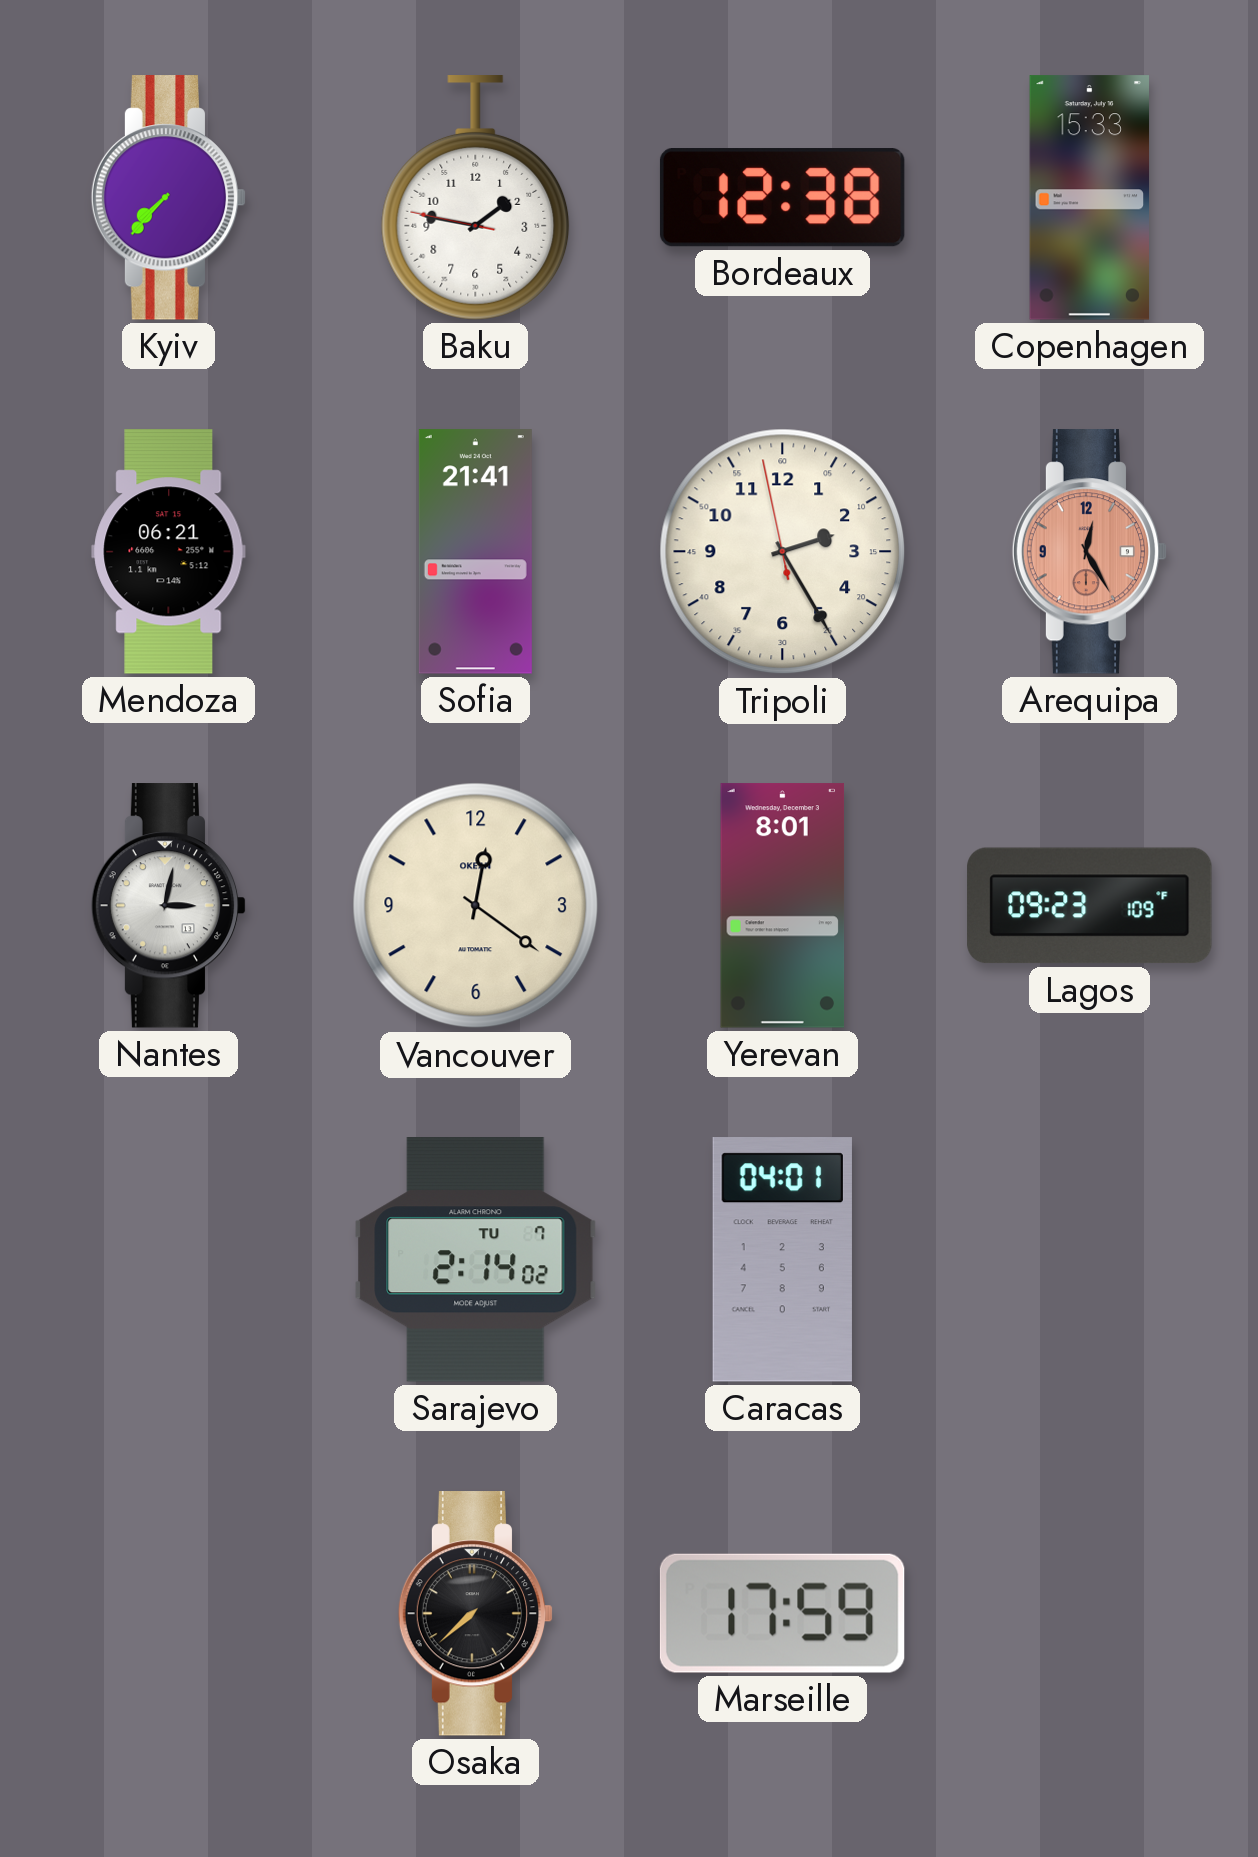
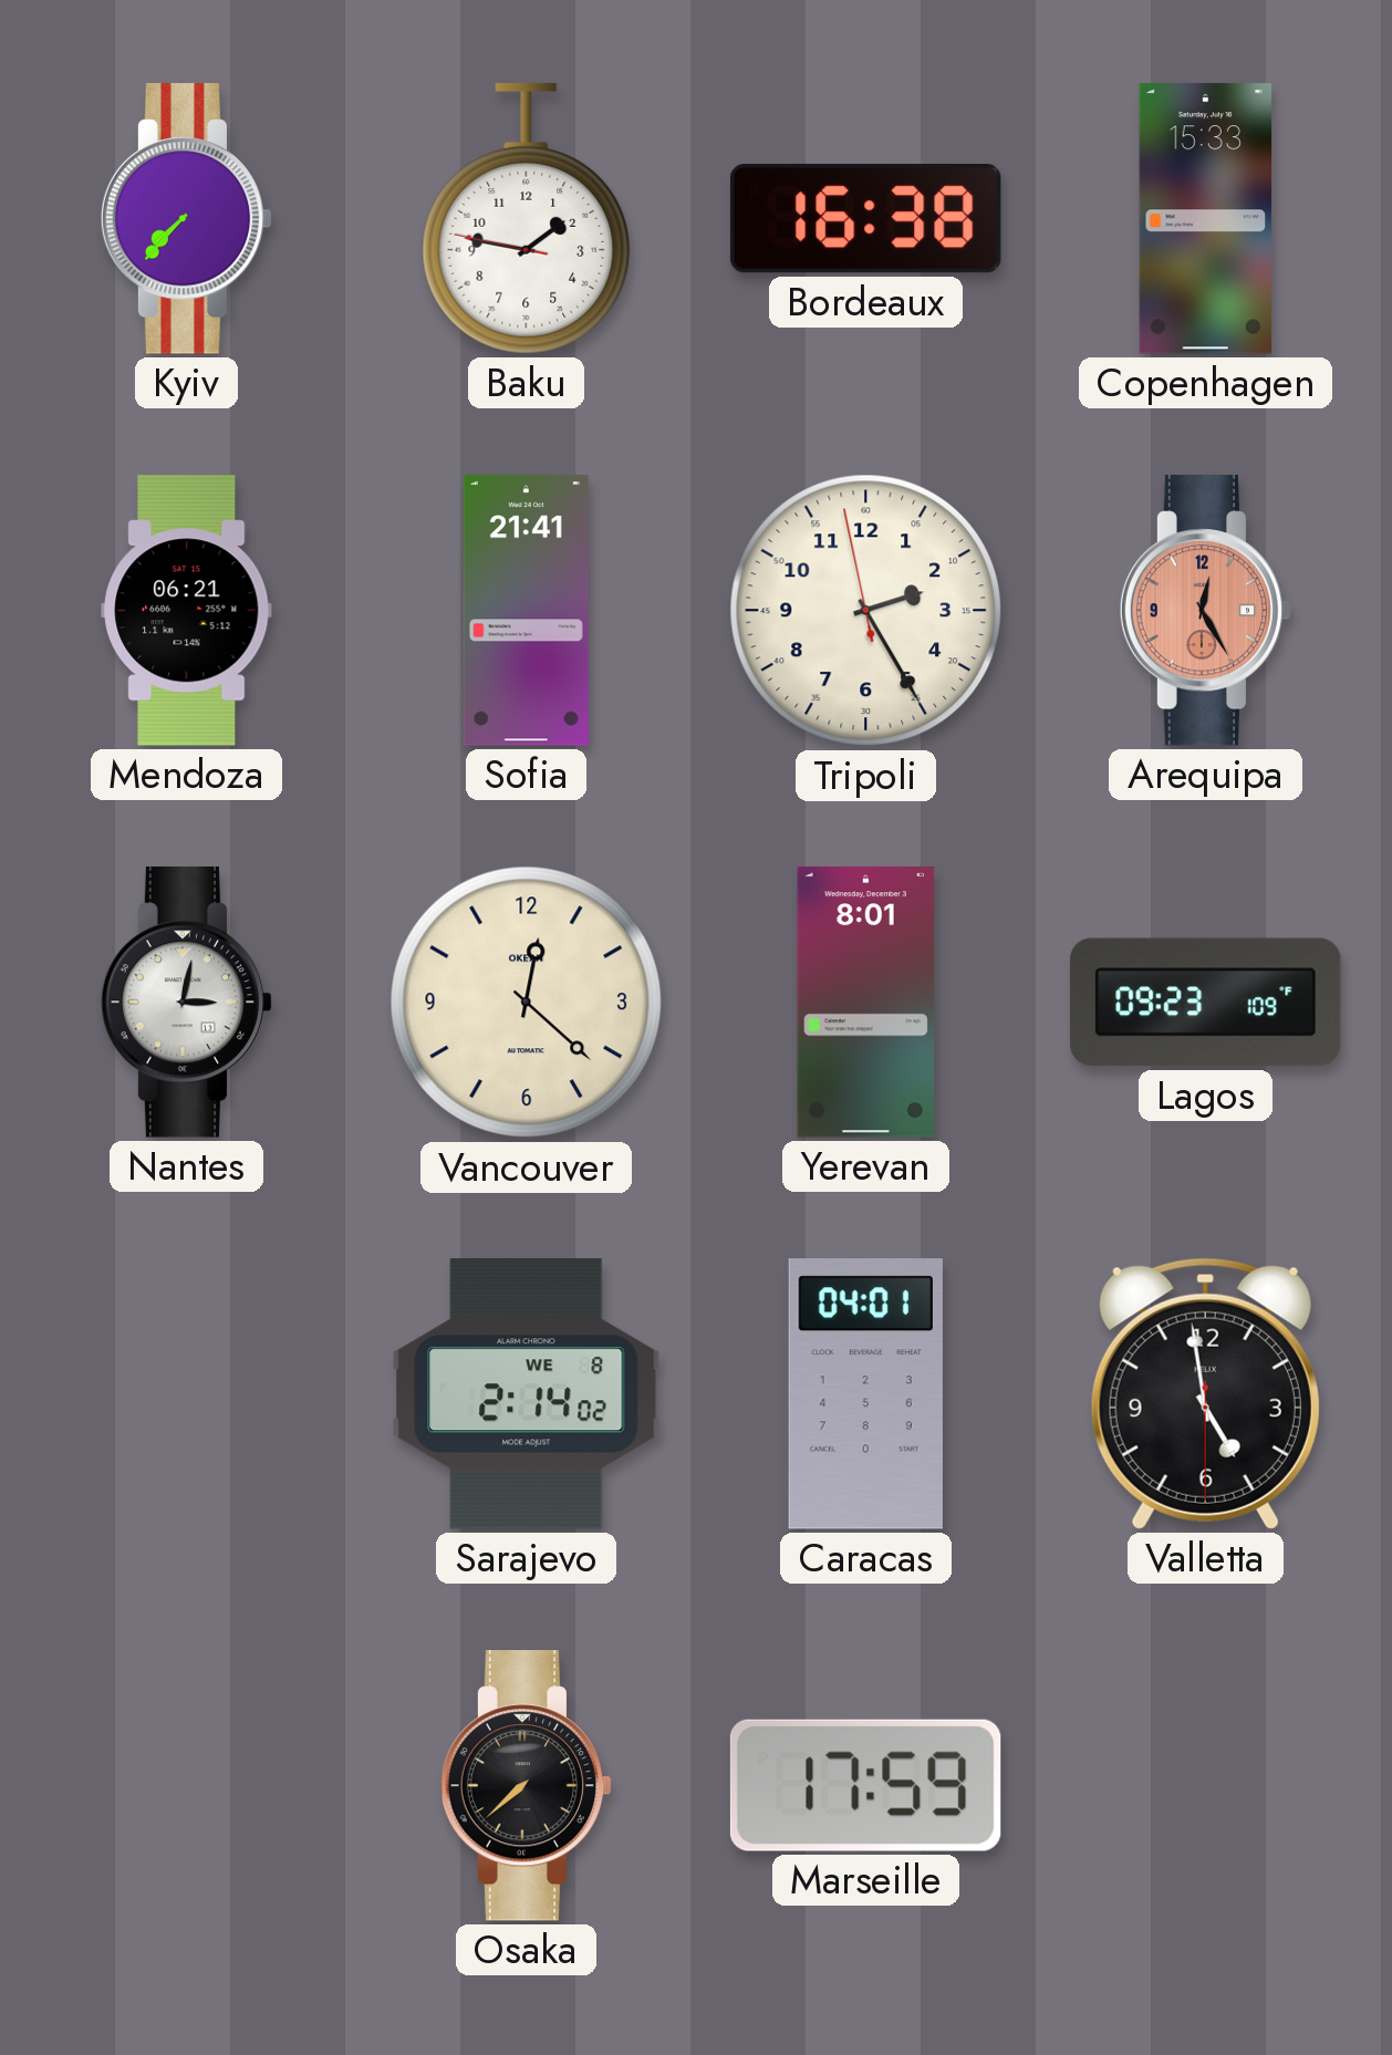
Bordeaux: 12:38 -> 16:38 (865, 219)
Vancouver: 12:21 -> 12:22 (527, 1003)
Sarajevo date: TU 7 -> WE 8 (527, 1394)
Valletta: none -> 4:58 (1205, 1393)
